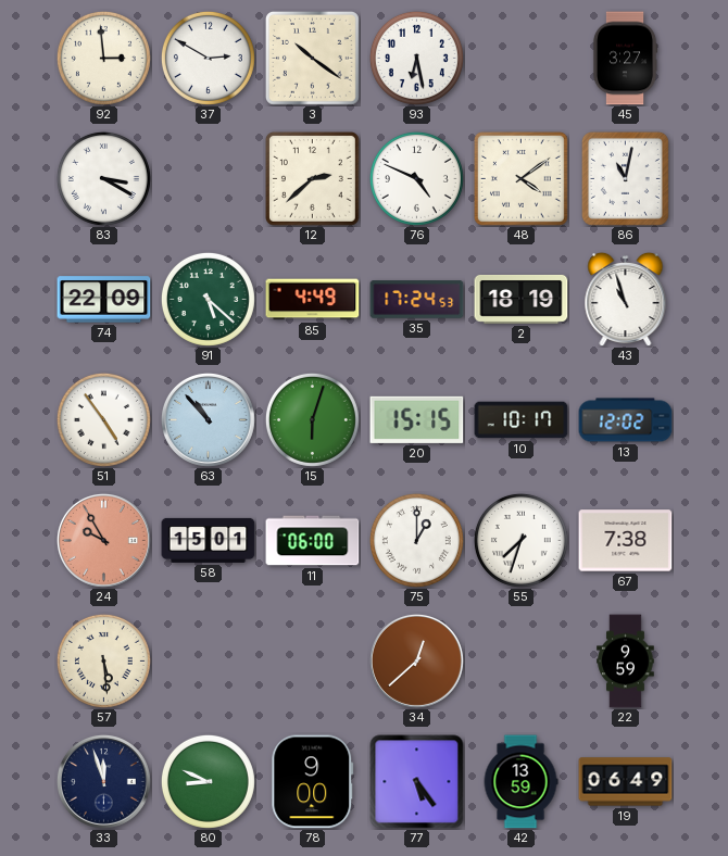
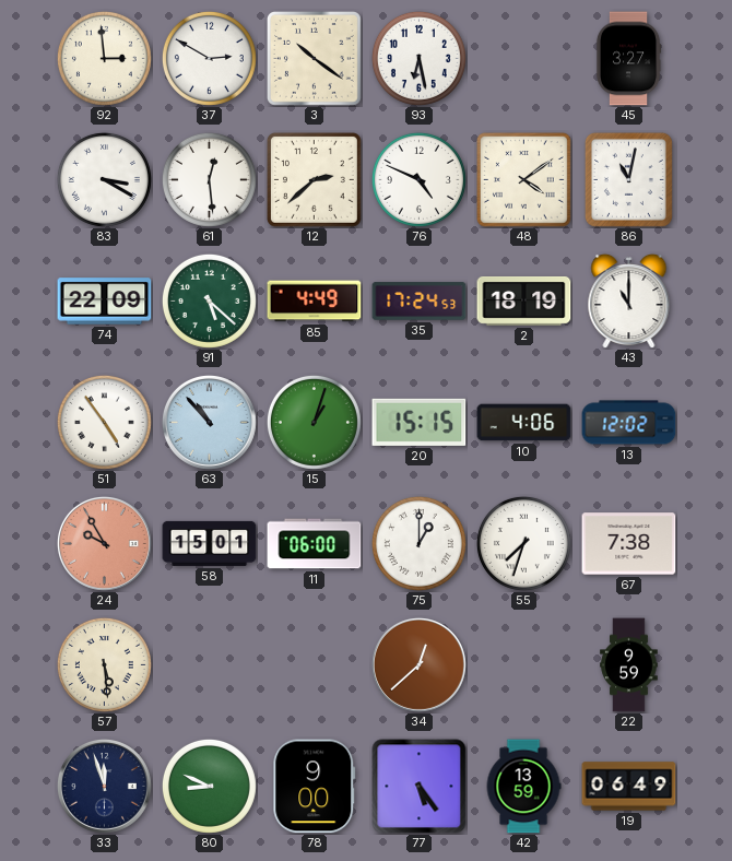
61: none -> 12:29 (209, 179)
43: 10:57 -> 11:00 (629, 300)
15: 6:03 -> 1:03 (314, 422)
10: 10:17 -> 4:06 (524, 423)
